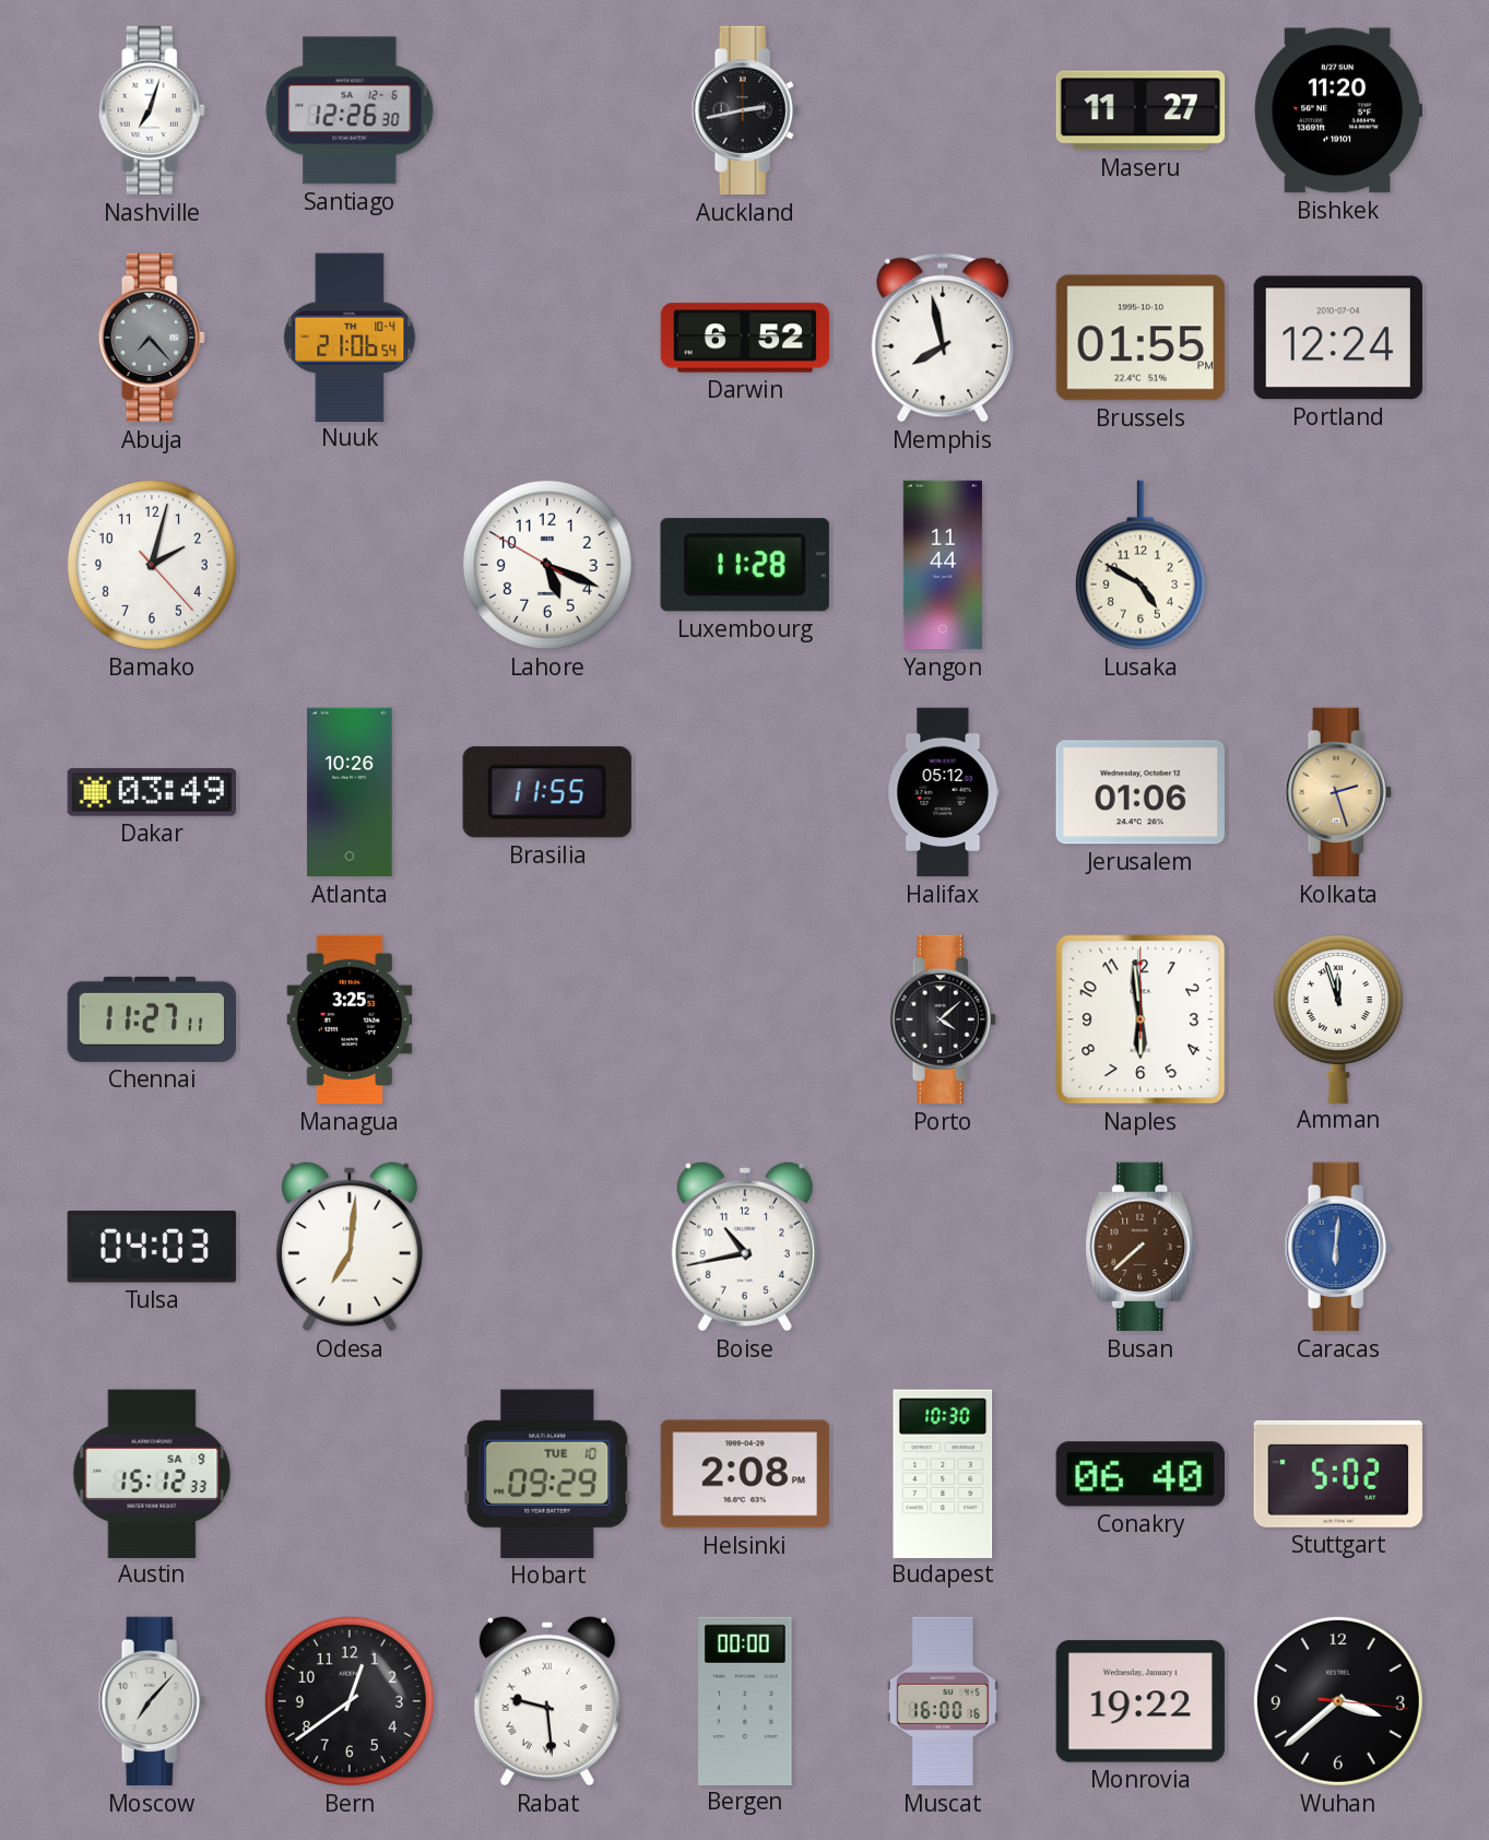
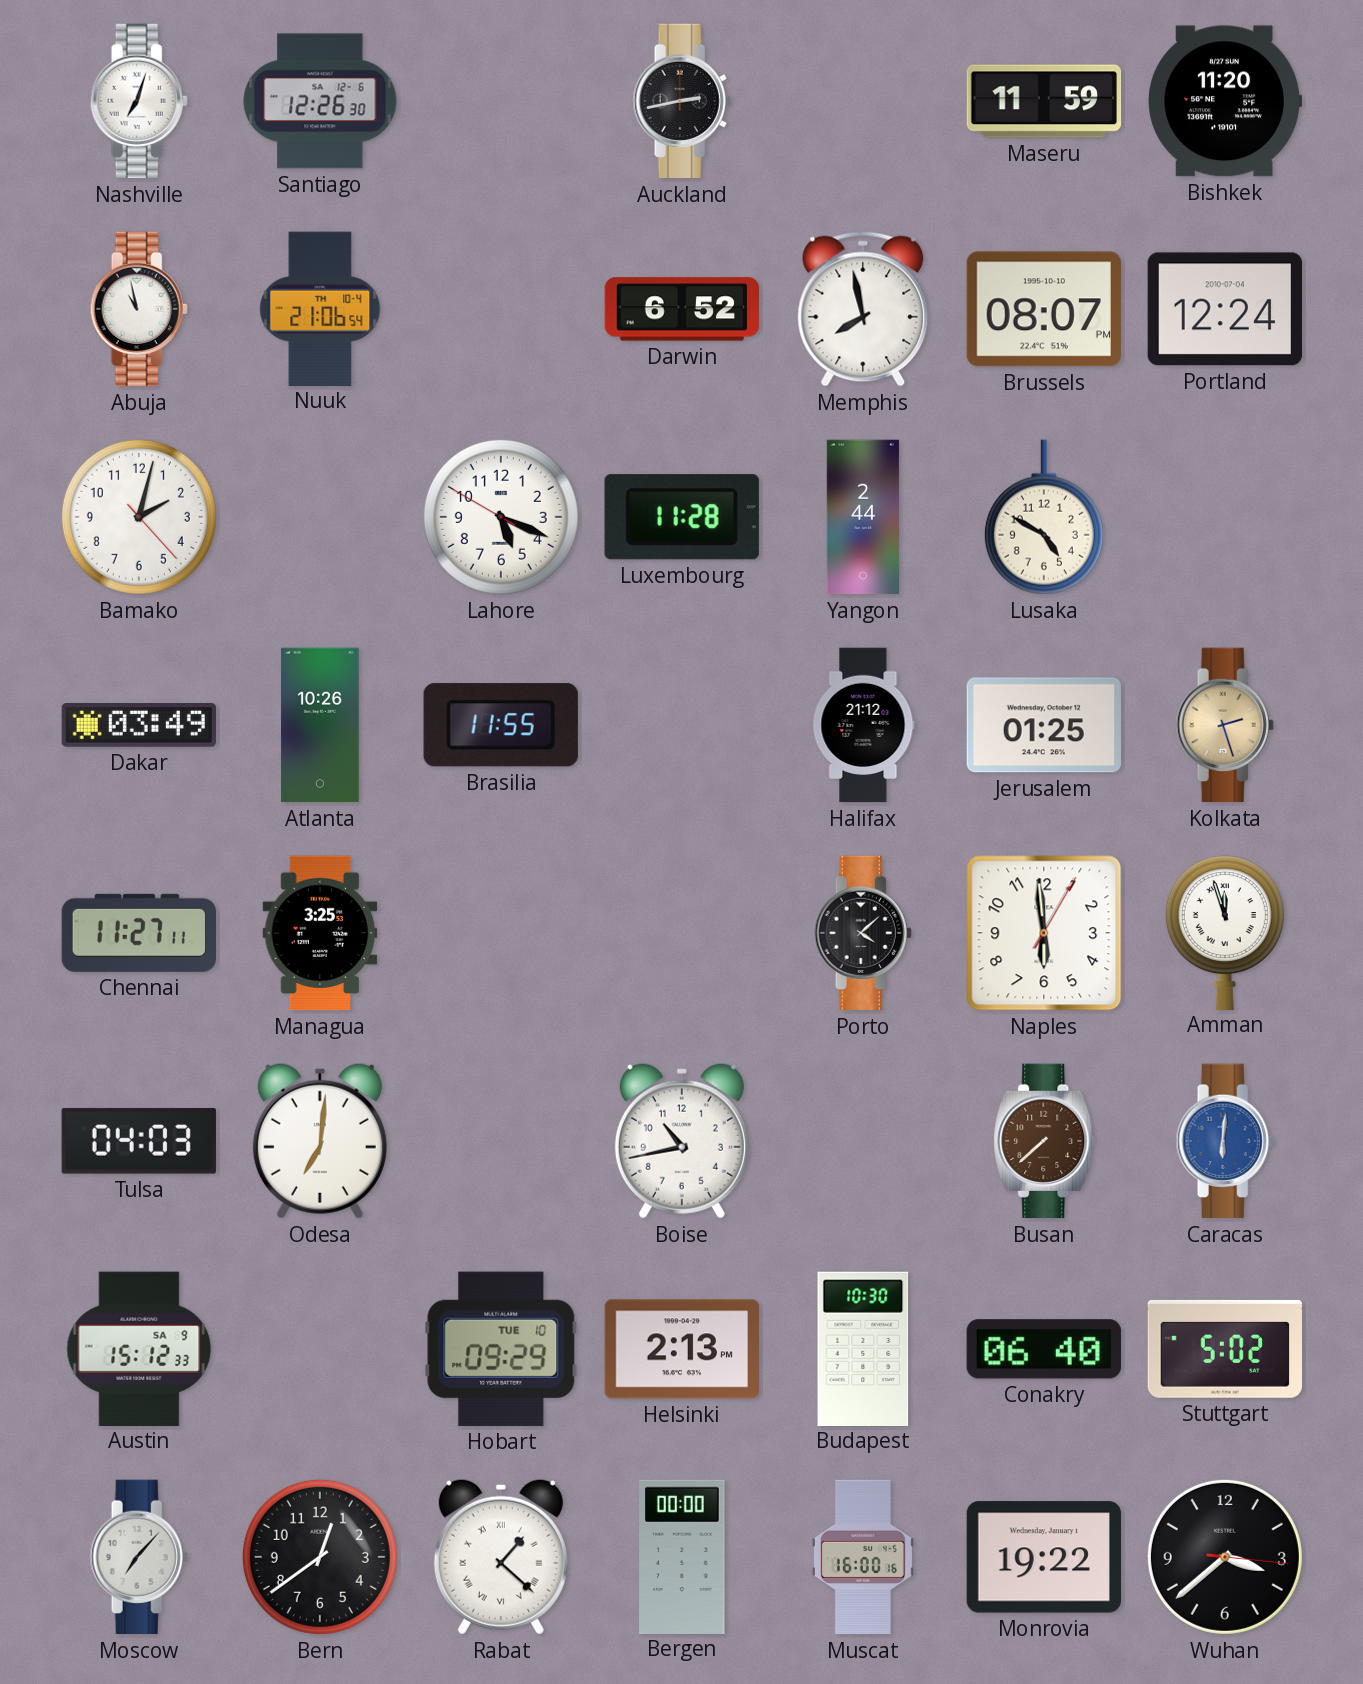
Maseru: 11:27 -> 11:59 (1044, 101)
Abuja: 7:23 -> 10:58 (139, 309)
Abuja dial: grey -> white (139, 309)
Brussels: 01:55 -> 08:07 (1043, 309)
Yangon: 11:44 -> 2:44 (863, 517)
Halifax: 05:12 -> 21:12 (863, 725)
Jerusalem: 01:06 -> 01:25 (1044, 725)
Naples: 5:59:00 -> 5:59:05 (1044, 933)
Helsinki: 2:08 -> 2:13 (681, 1349)
Rabat: 9:29 -> 1:22 (501, 1557)
